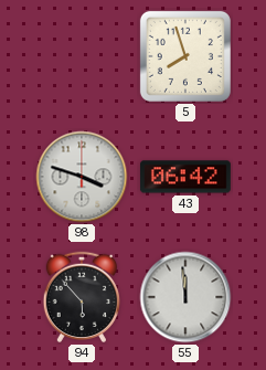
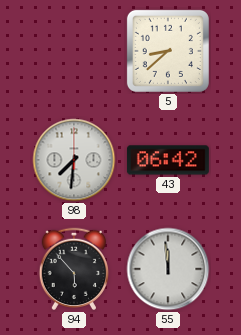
5: 7:57 -> 8:38 (168, 51)
98: 3:48 -> 7:31 (74, 160)
